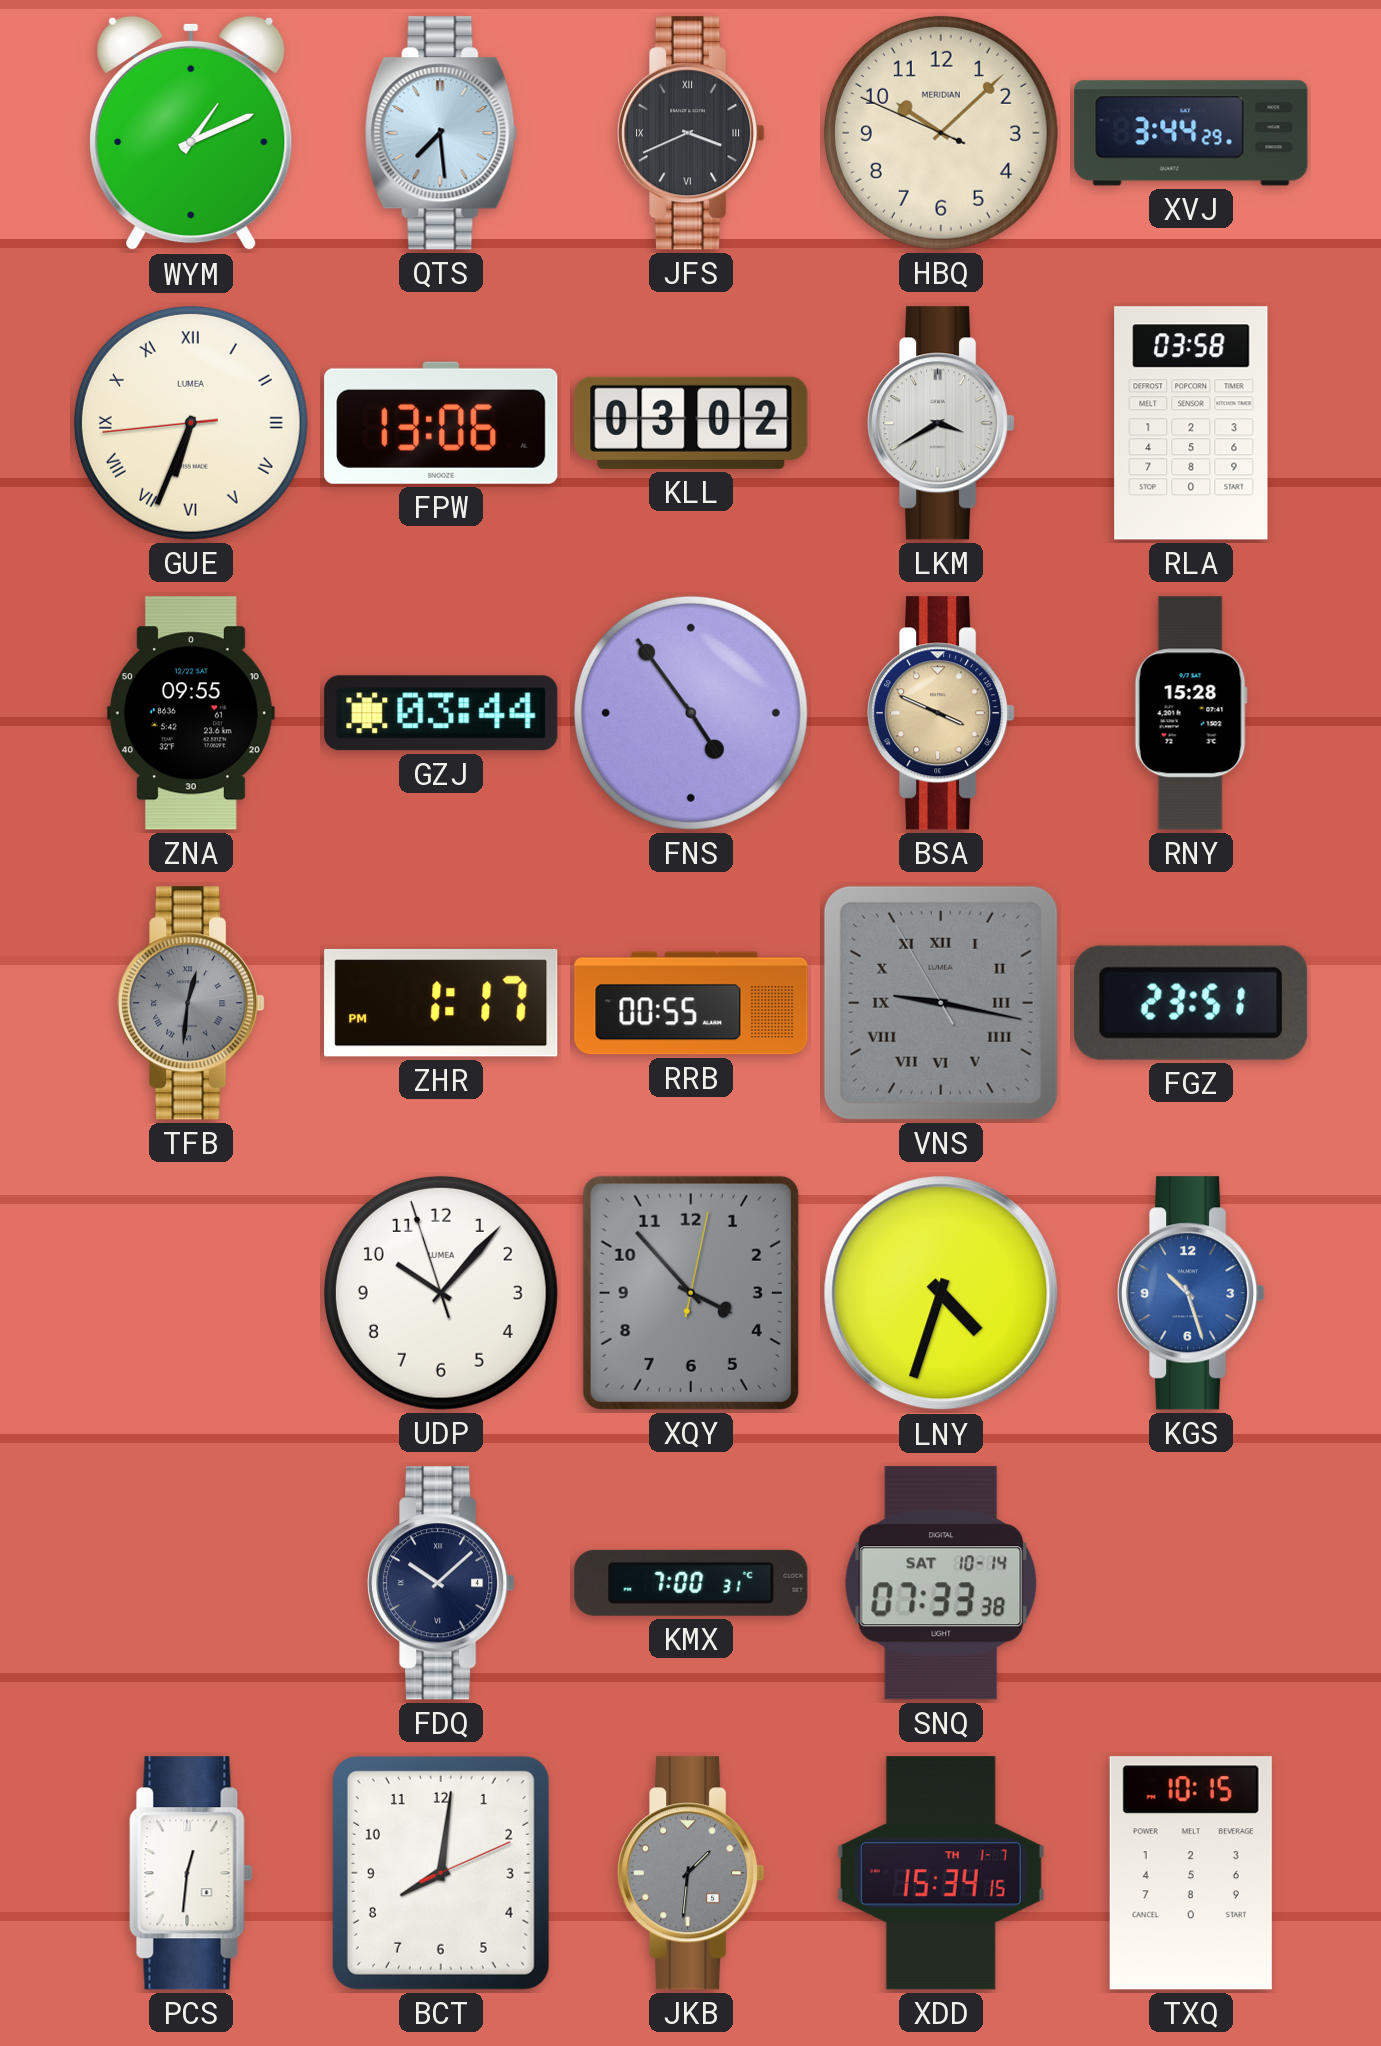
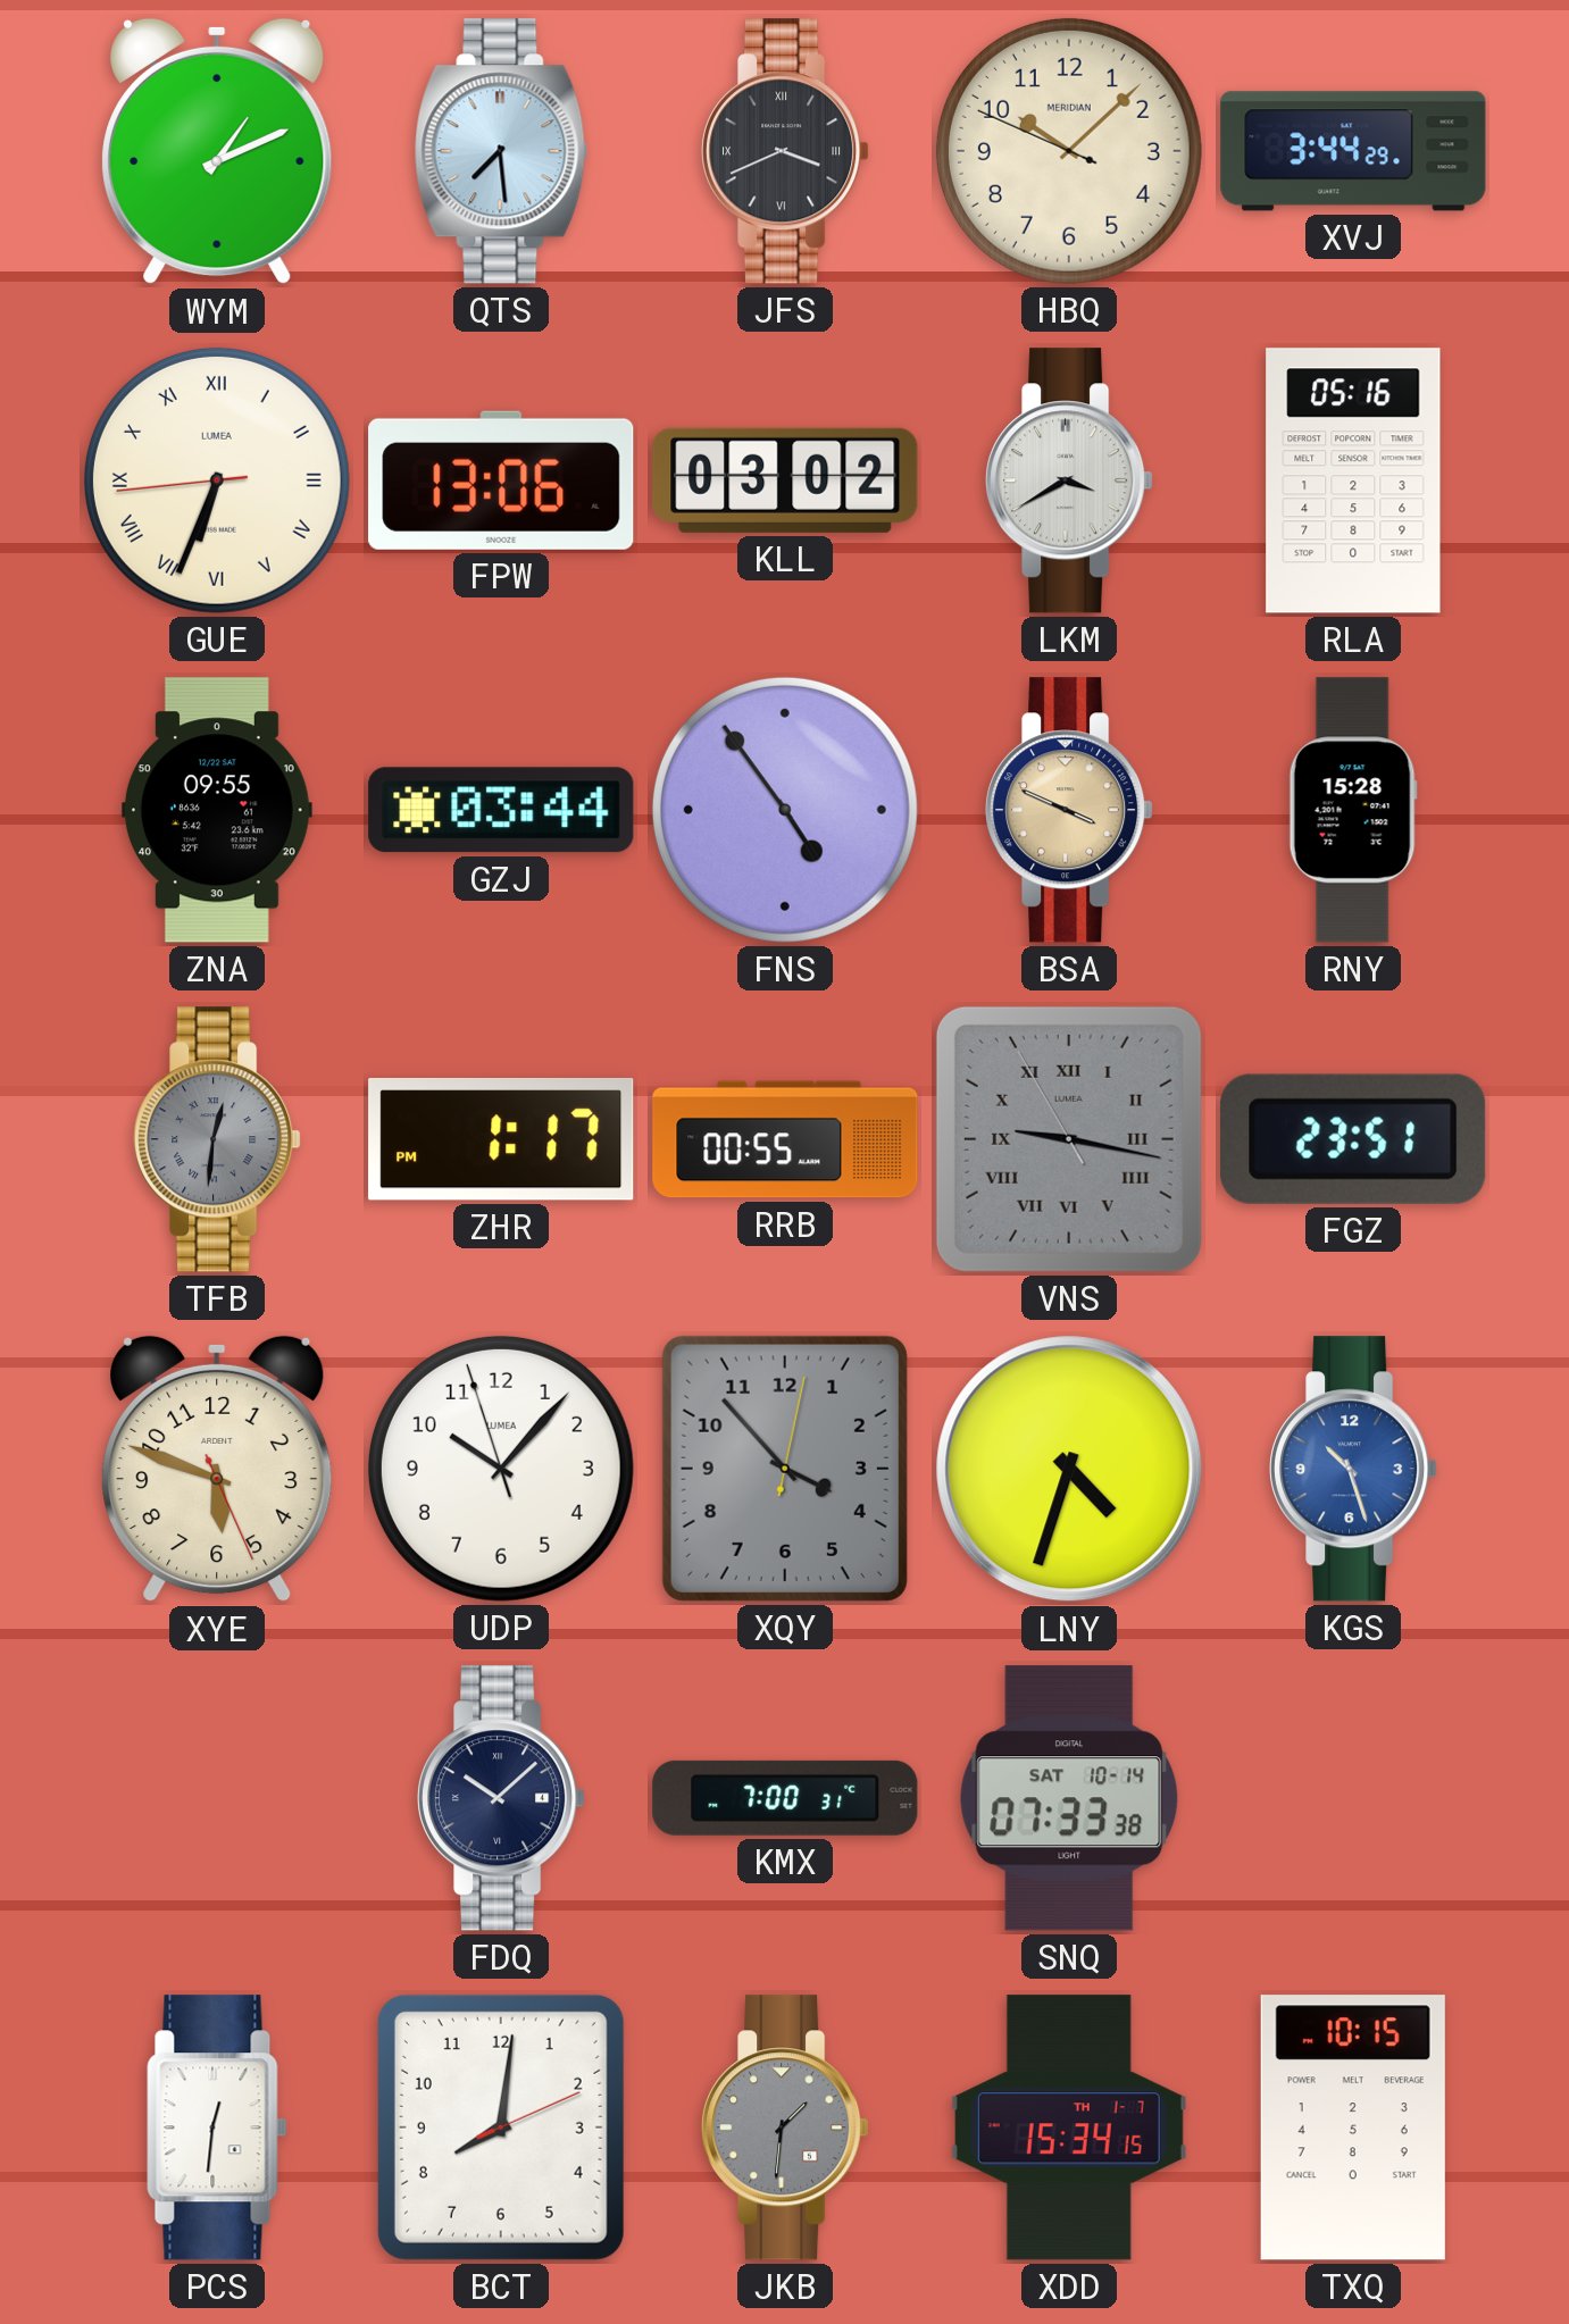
RLA: 03:58 -> 05:16 (1353, 480)
XYE: none -> 5:48 (217, 1469)
